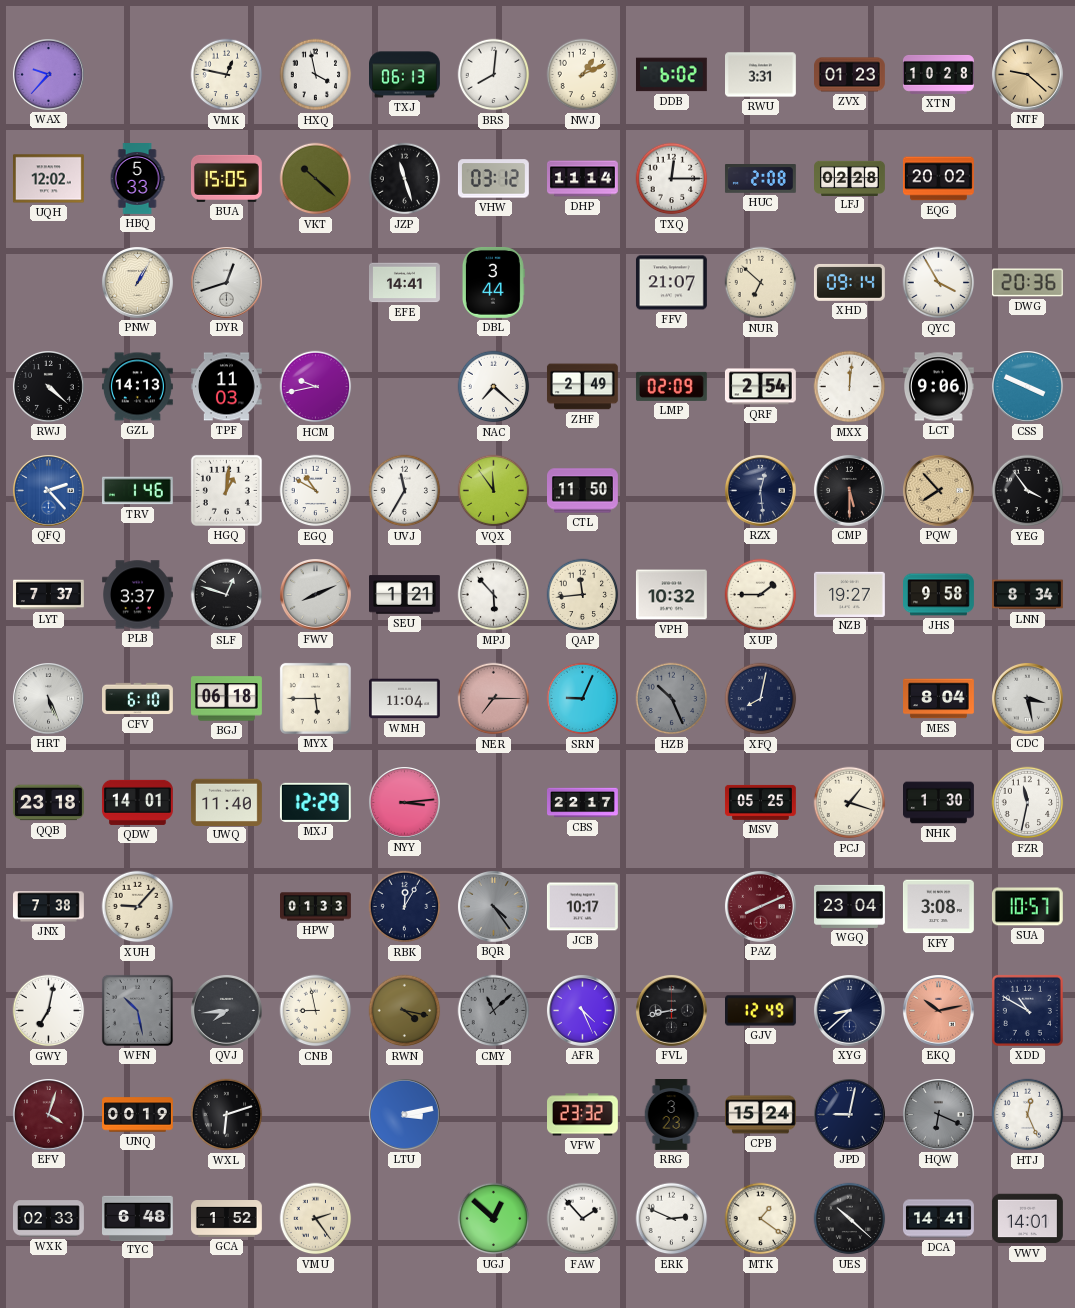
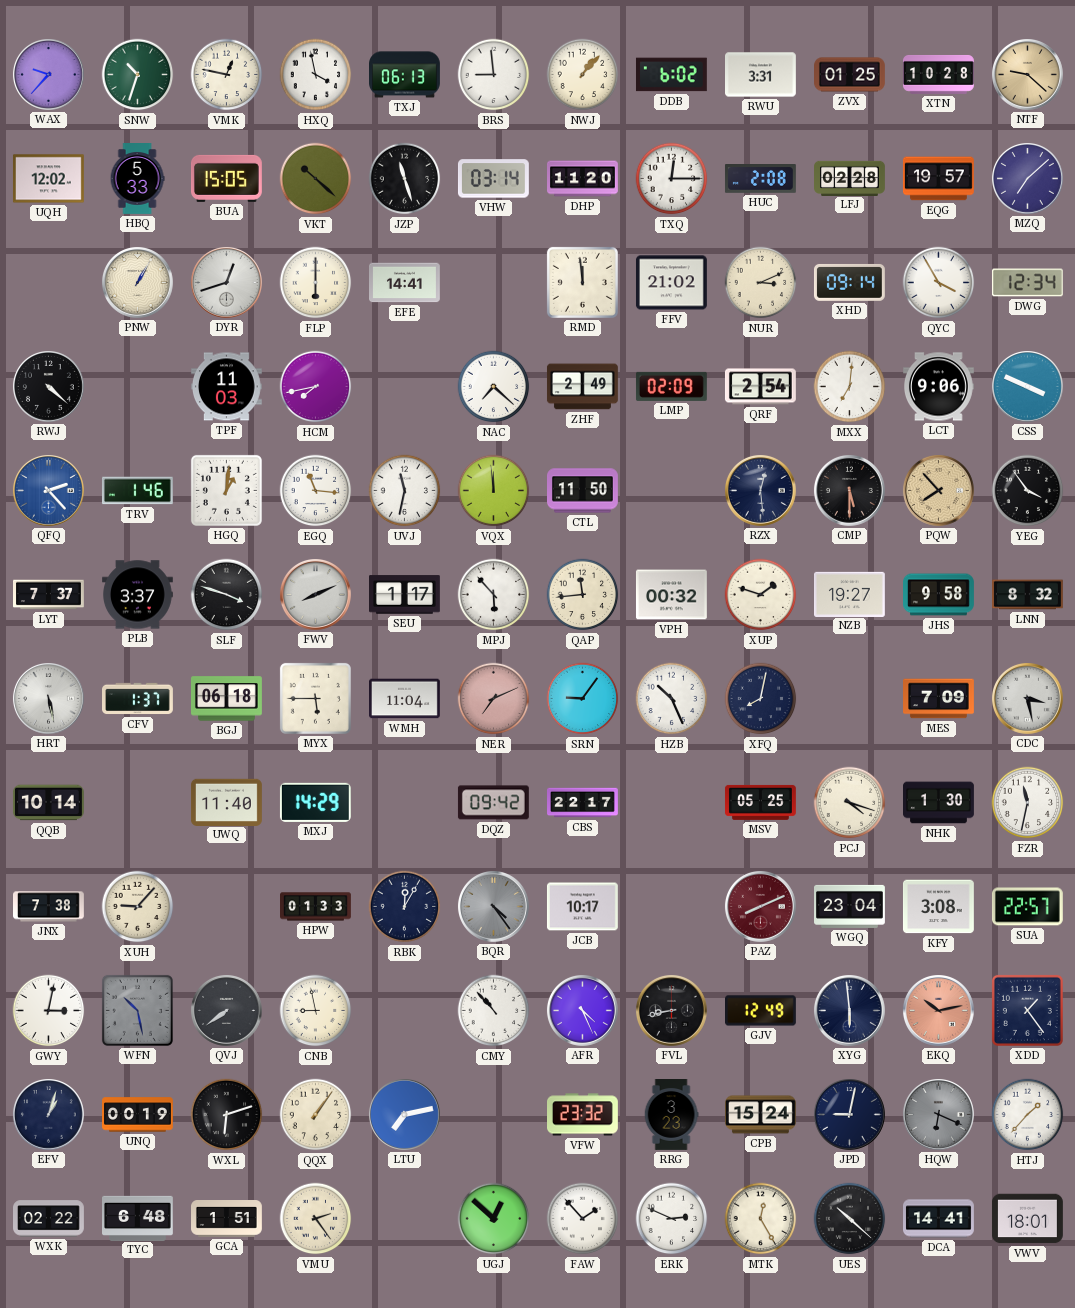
SNW: none -> 10:33 (138, 75)
BRS: 8:01 -> 8:59 (494, 75)
NWJ: 1:11 -> 1:07 (583, 75)
ZVX: 01:23 -> 01:25 (850, 75)
VHW: 03:12 -> 03:14 (493, 179)
DHP: 11:14 -> 11:20 (583, 179)
EQG: 20:02 -> 19:57 (938, 179)
MZQ: none -> 7:08 (1028, 179)
FLP: none -> 6:00 (316, 283)
DBL: 3:44 -> none (493, 282)
RMD: none -> 11:59 (582, 282)
FFV: 21:07 -> 21:02 (671, 283)
NUR: 6:52 -> 3:11 (761, 283)
DWG: 20:36 -> 12:34 (1028, 283)
GZL: 14:13 -> none (137, 387)
HCM: 9:43 -> 7:43 (316, 387)
MXX: 12:01 -> 7:01 (850, 387)
EGQ: 10:50 -> 11:16 (316, 491)
UVJ: 11:35 -> 11:32 (405, 491)
VQX: 11:54 -> 11:59 (494, 491)
SLF: 12:48 -> 3:48 (227, 595)
SEU: 1:21 -> 1:17 (405, 595)
VPH: 10:32 -> 00:32 (671, 595)
XUP: 1:45 -> 1:48 (761, 595)
LNN: 8:34 -> 8:32 (1028, 595)
HRT: 5:26 -> 5:28 (49, 699)
CFV: 6:10 -> 1:37 (138, 699)
NER: 7:15 -> 7:11 (494, 699)
SRN: 9:04 -> 9:06 (583, 699)
HZB dial: grey -> white (672, 699)
MES: 8:04 -> 7:09 (939, 699)
QQB: 23:18 -> 10:14 (49, 803)
QDW: 14:01 -> none (137, 802)
MXJ: 12:29 -> 14:29 (315, 802)
NYY: 3:14 -> none (405, 803)
DQZ: none -> 09:42 (493, 803)
PCJ: 1:18 -> 4:18 (850, 803)
SUA: 10:57 -> 22:57 (1027, 907)
GWY: 7:02 -> 3:02 (49, 1011)
QVJ: 7:44 -> 7:39 (227, 1011)
RWN: 4:17 -> none (405, 1011)
CMY: 11:08 -> 10:53 (494, 1011)
CMY dial: grey -> white (494, 1011)
XYG: 8:38 -> 5:59 (850, 1011)
XDD: 10:50 -> 1:24 (1027, 1010)
EFV: 4:03 -> 1:03 (49, 1115)
EFV dial: burgundy -> navy (49, 1115)
QQX: none -> 1:06 (316, 1115)
LTU: 3:13 -> 7:13 (405, 1115)
HTJ: 12:26 -> 1:37 (1028, 1115)
WXK: 02:33 -> 02:22 (49, 1219)
GCA: 1:52 -> 1:51 (227, 1219)
MTK: 1:21 -> 12:25 (761, 1219)
VWV: 14:01 -> 18:01 (1027, 1219)
